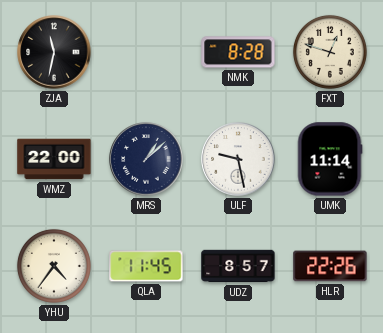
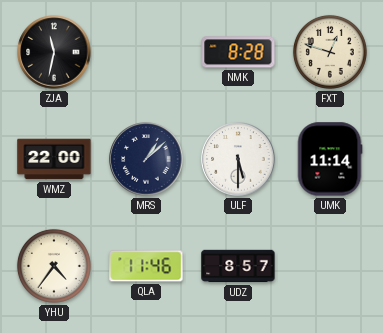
ULF: 9:28 -> 5:30 (238, 159)
QLA: 11:45 -> 11:46 (146, 266)
HLR: 22:26 -> none (330, 266)
